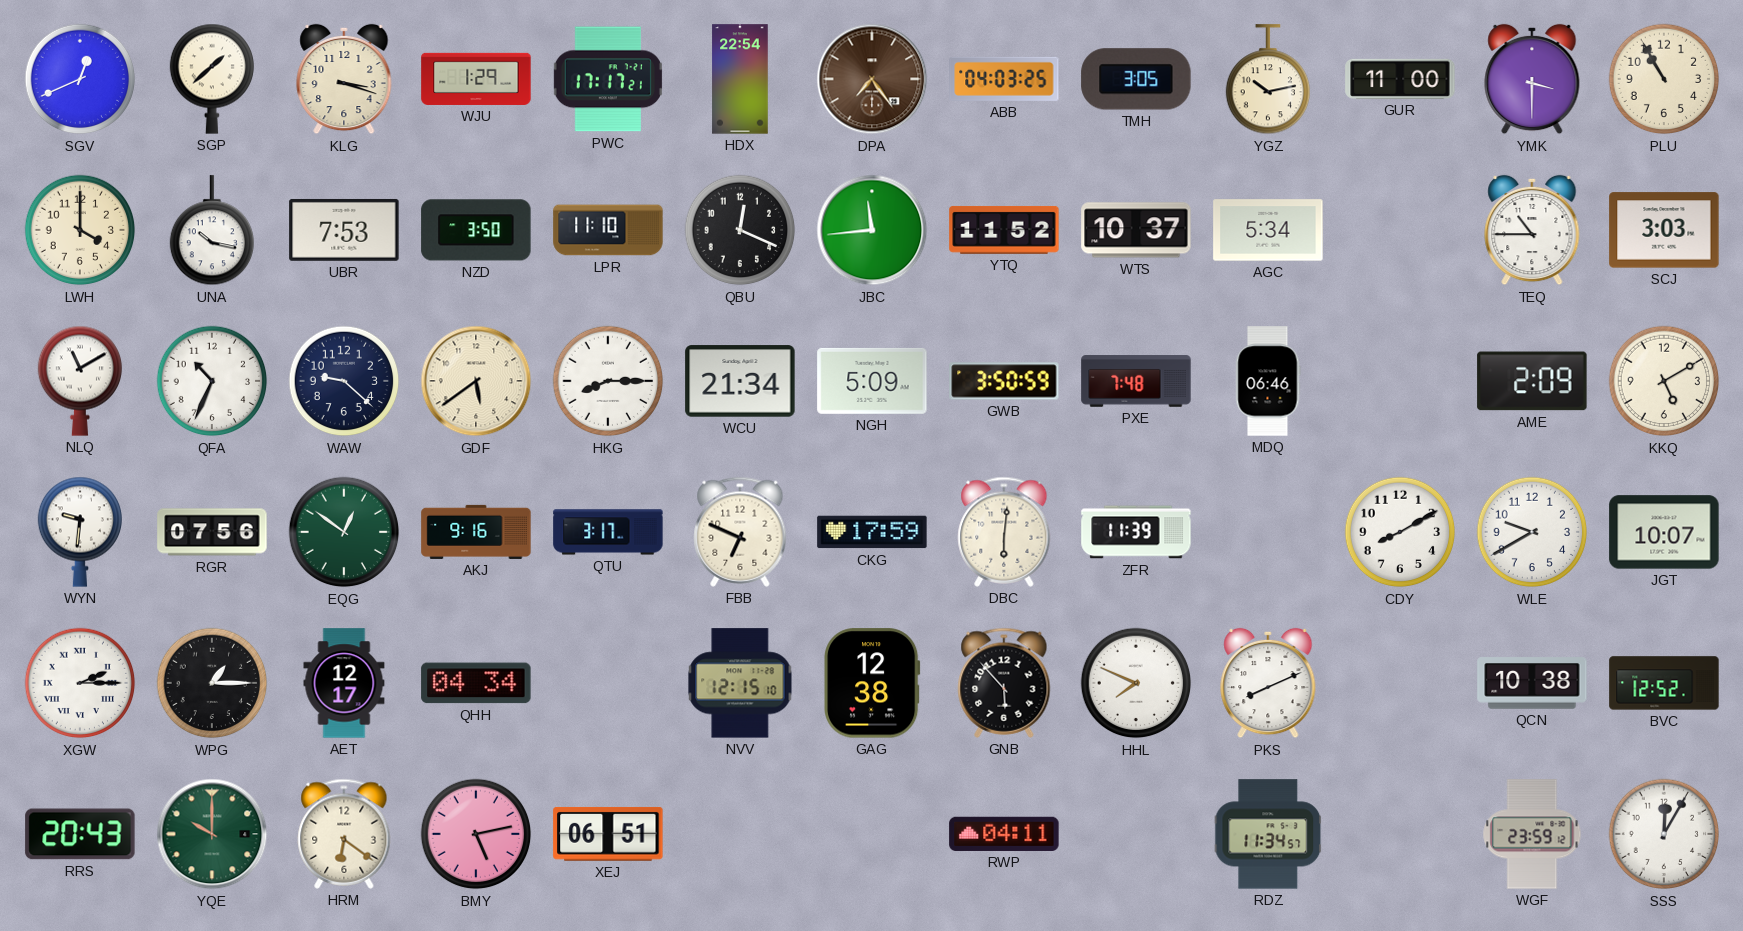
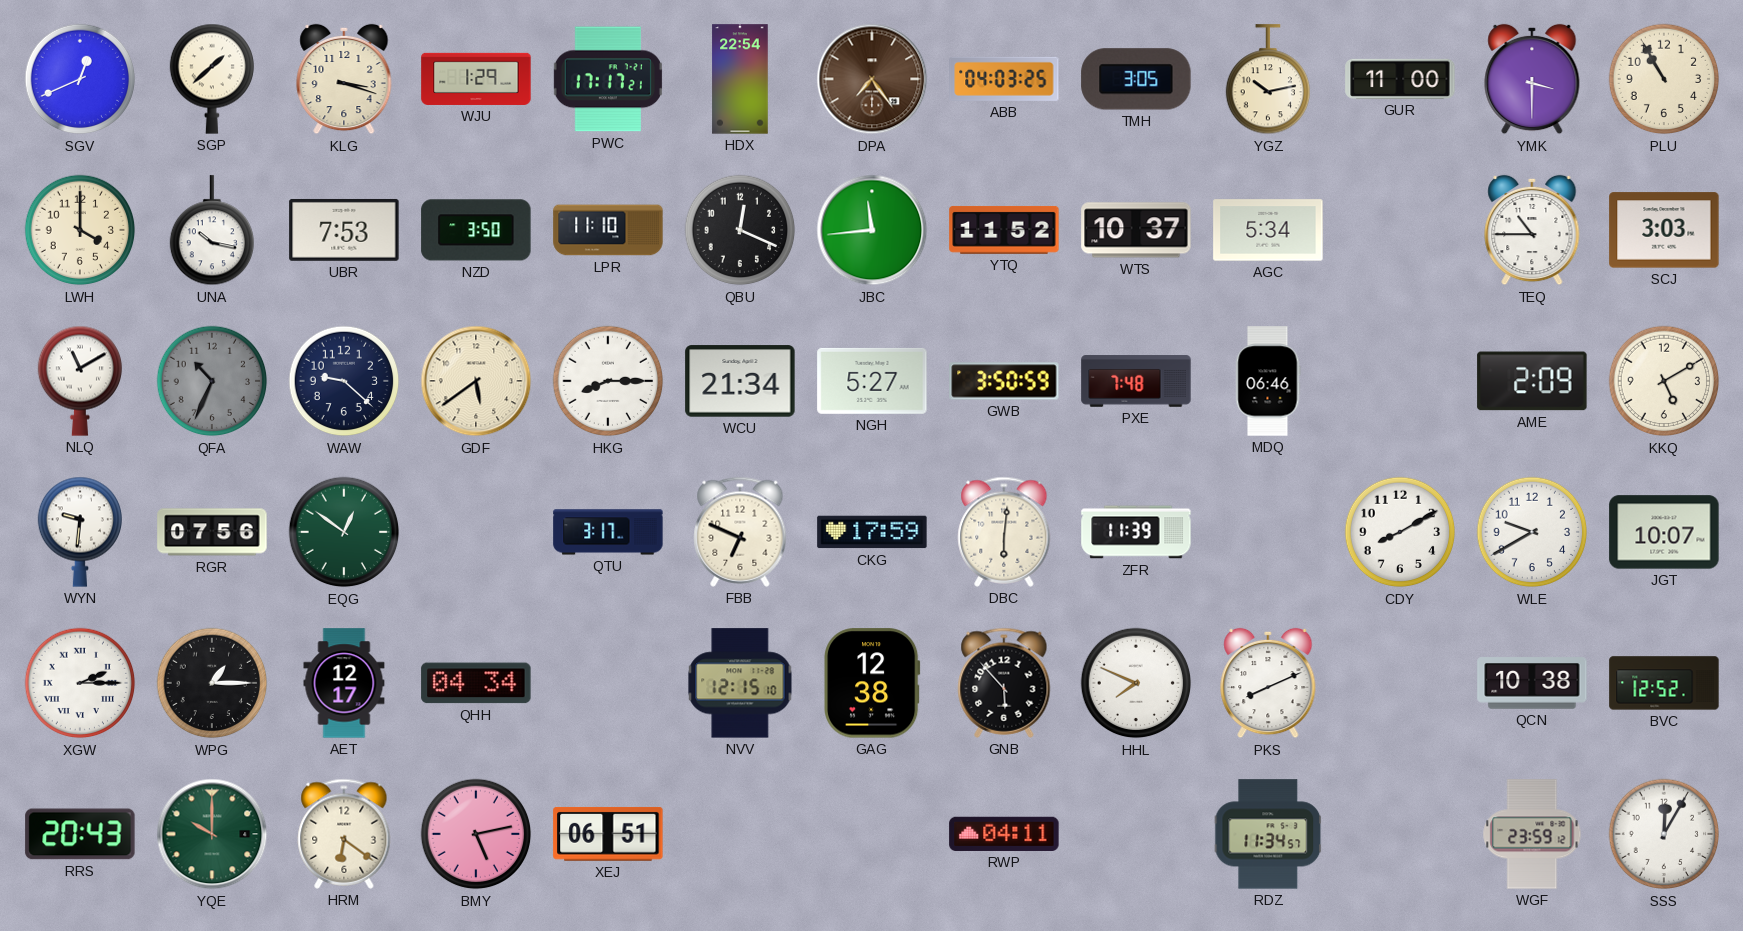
QFA dial: white -> grey (212, 381)
NGH: 5:09 -> 5:27 (872, 381)
AKJ: 9:16 -> none (476, 532)
